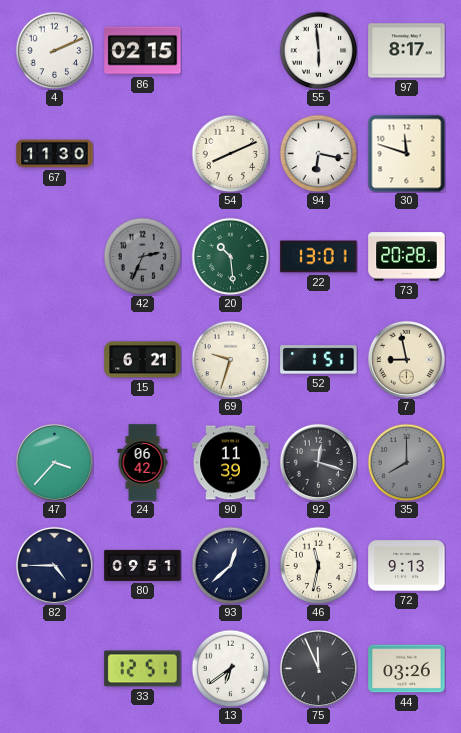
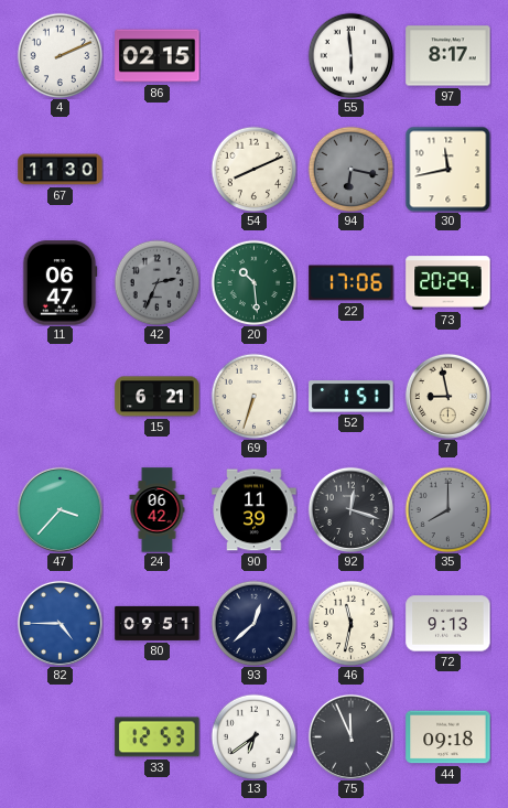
94 dial: white -> grey (350, 169)
30: 11:48 -> 11:43 (447, 169)
11: none -> 06:47 (60, 283)
22: 13:01 -> 17:06 (352, 283)
73: 20:28 -> 20:29 (448, 283)
69: 9:33 -> 6:33 (253, 396)
82 dial: navy -> blue (60, 623)
33: 12:51 -> 12:53 (158, 737)
44: 03:26 -> 09:18 (448, 737)
